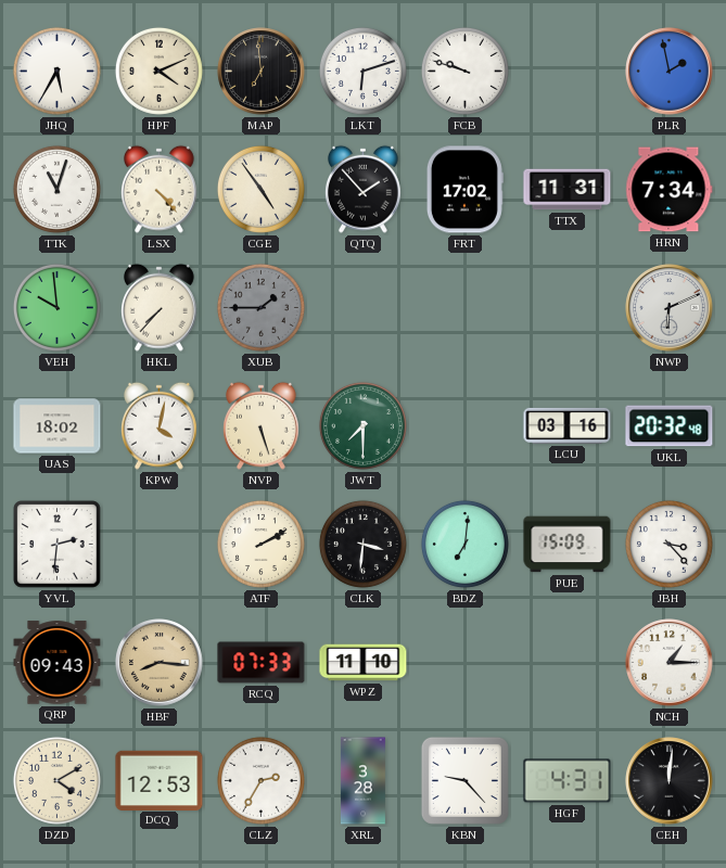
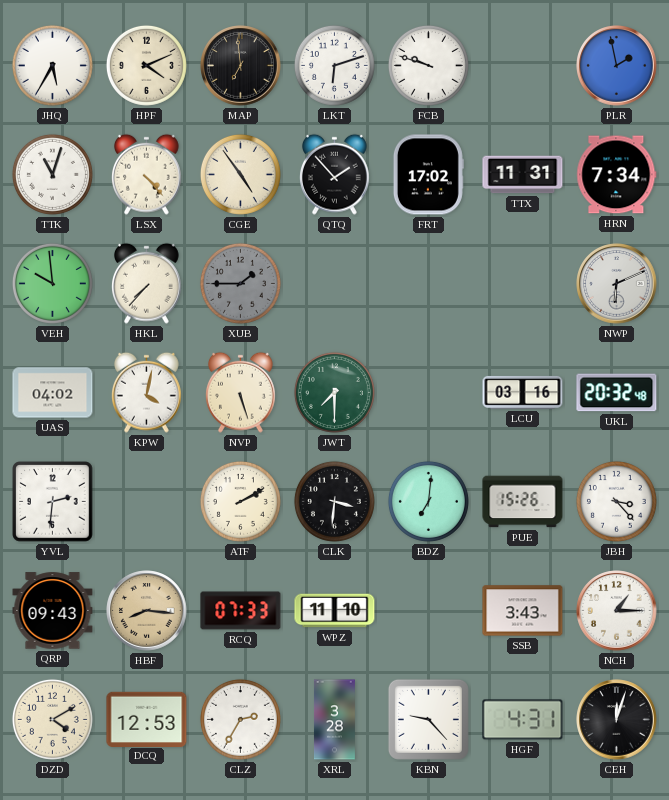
UAS: 18:02 -> 04:02 (53, 393)
PUE: 15:09 -> 15:26 (523, 502)
SSB: none -> 3:43 (523, 611)
CEH: 12:01 -> 12:03 (617, 720)
